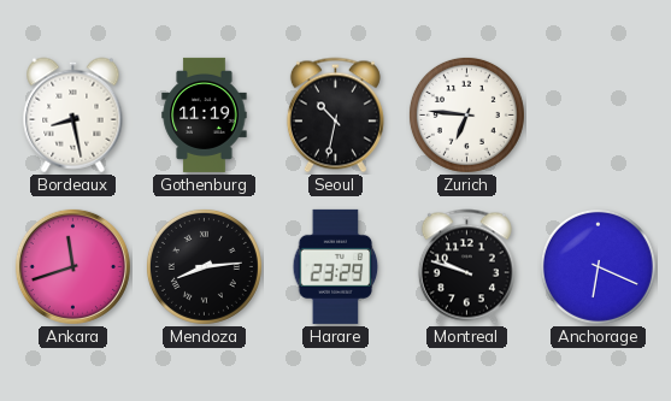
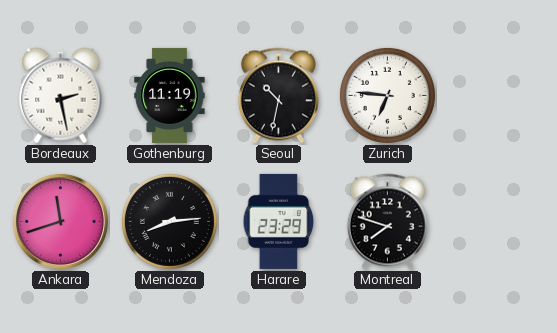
Bordeaux: 8:28 -> 2:28 (61, 96)
Montreal: 9:48 -> 7:48 (387, 222)
Anchorage: 6:19 -> none (598, 266)
